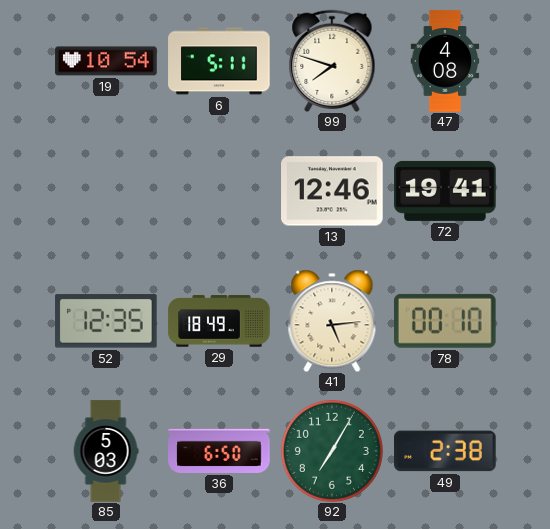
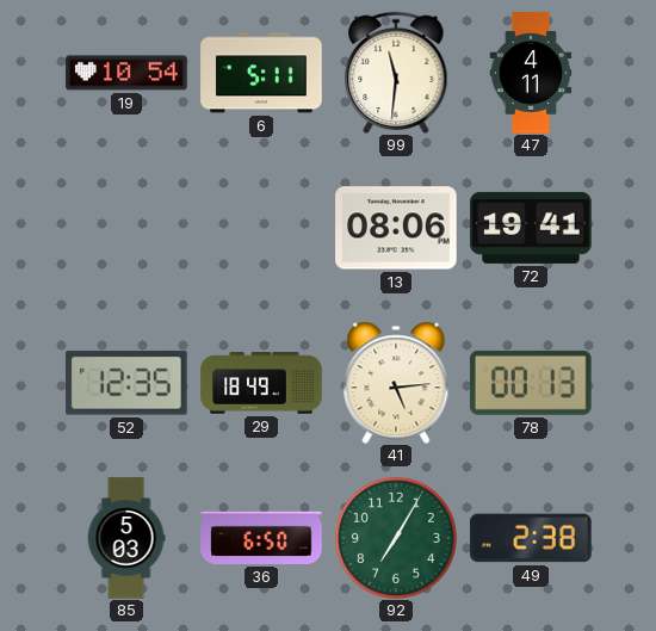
99: 7:48 -> 11:31 (396, 73)
47: 4:08 -> 4:11 (531, 73)
13: 12:46 -> 08:06 (396, 228)
78: 00:10 -> 00:13 (531, 383)
